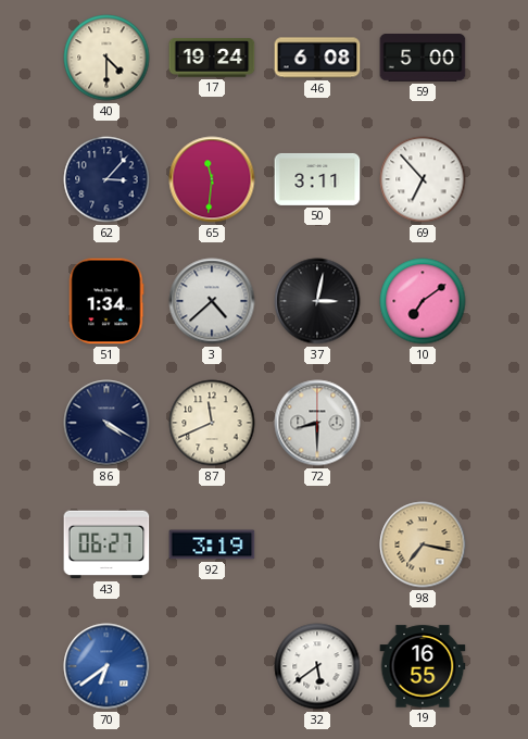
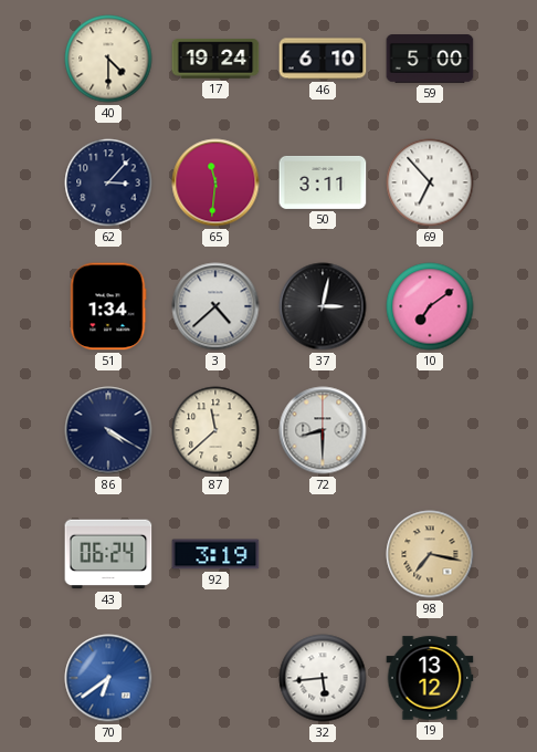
46: 6:08 -> 6:10 (323, 59)
87: 11:41 -> 11:38 (215, 430)
43: 06:27 -> 06:24 (108, 554)
32: 5:39 -> 5:44 (323, 678)
19: 16:55 -> 13:12 (430, 678)
